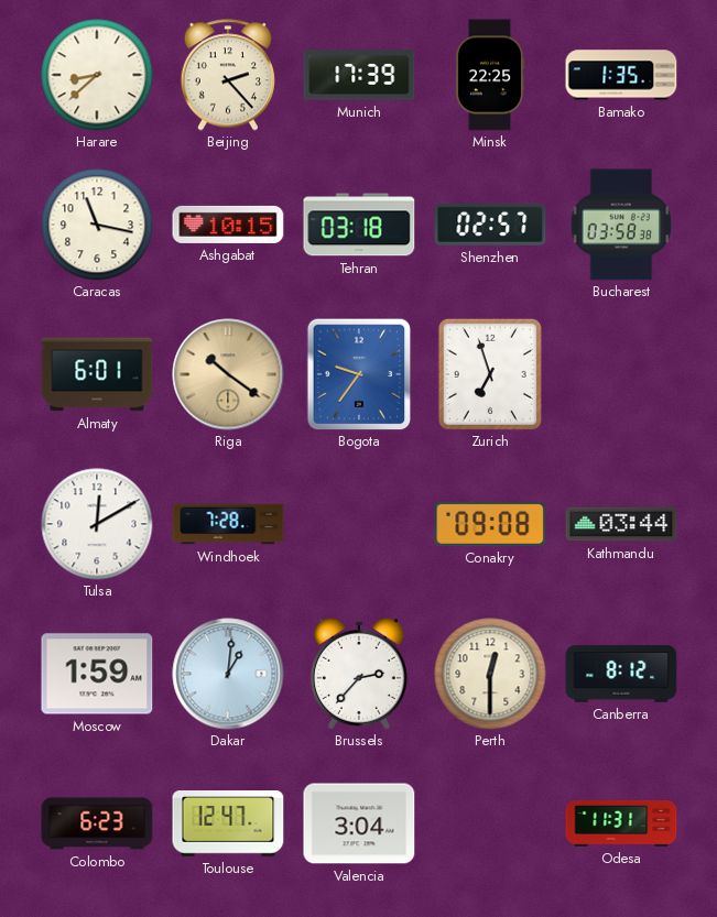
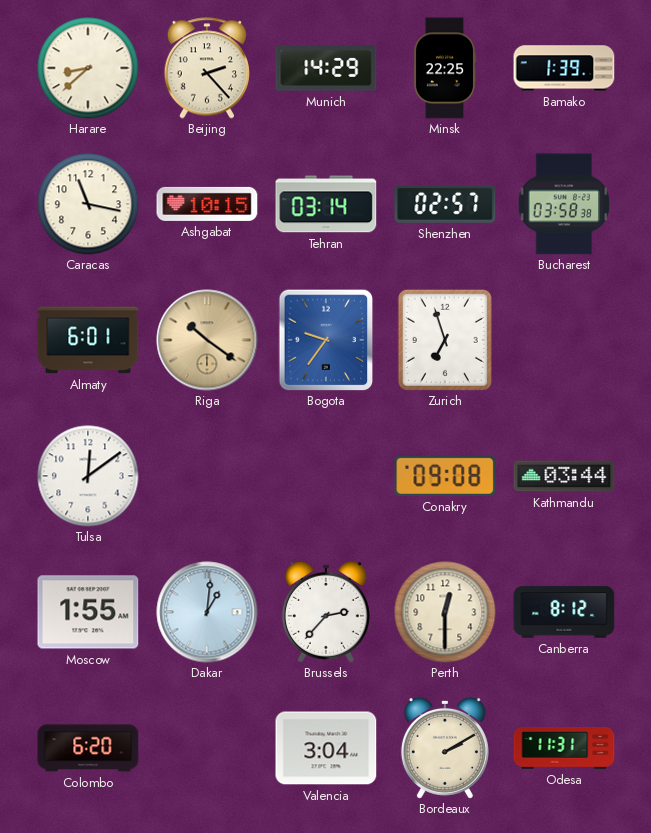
Munich: 17:39 -> 14:29 (326, 68)
Bamako: 1:35 -> 1:39 (564, 68)
Tehran: 03:18 -> 03:14 (326, 204)
Tulsa: 12:10 -> 12:09 (88, 476)
Windhoek: 7:28 -> none (228, 524)
Moscow: 1:59 -> 1:55 (88, 612)
Colombo: 6:23 -> 6:20 (88, 748)
Toulouse: 12:47 -> none (228, 823)
Bordeaux: none -> 2:10 (445, 748)
